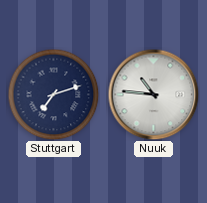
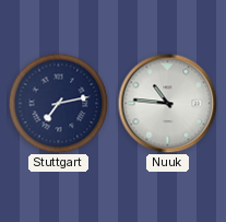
Stuttgart: 7:12 -> 7:13 (58, 103)
